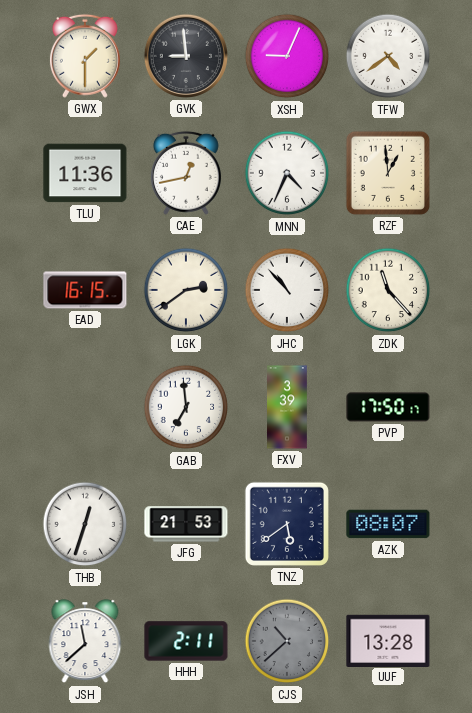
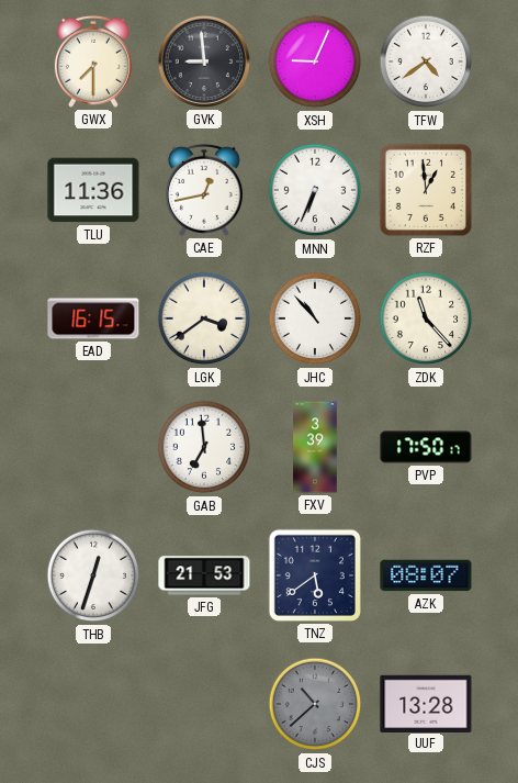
GWX: 1:30 -> 7:30 (93, 61)
MNN: 4:34 -> 6:34 (315, 190)
LGK: 2:39 -> 3:39 (204, 318)
JSH: 11:38 -> none (85, 642)
HHH: 2:11 -> none (186, 641)
